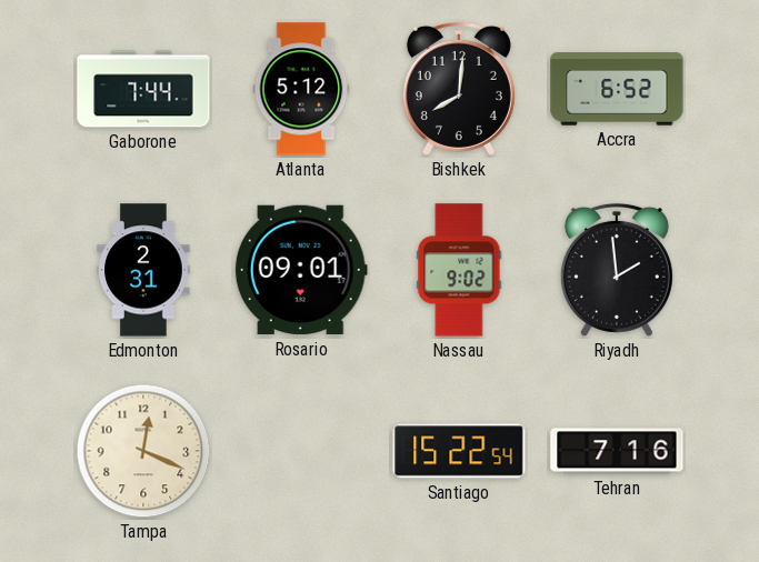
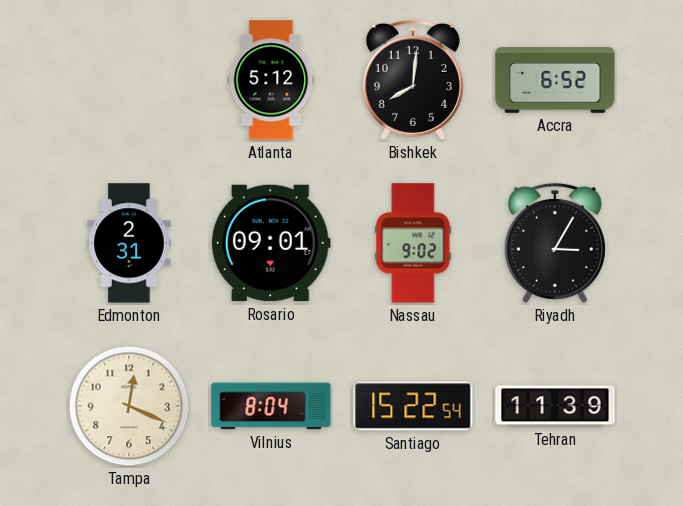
Gaborone: 7:44 -> none (143, 89)
Riyadh: 1:59 -> 3:05 (555, 243)
Vilnius: none -> 8:04 (271, 406)
Tehran: 7:16 -> 11:39 (555, 406)
